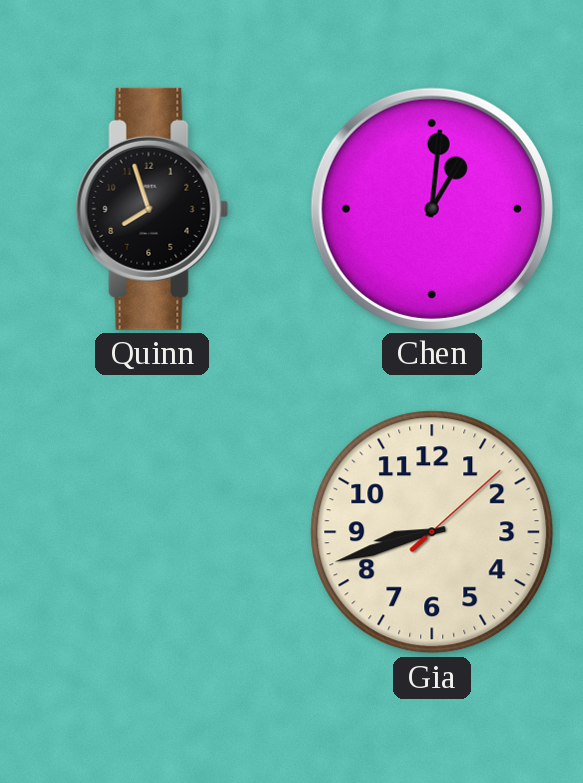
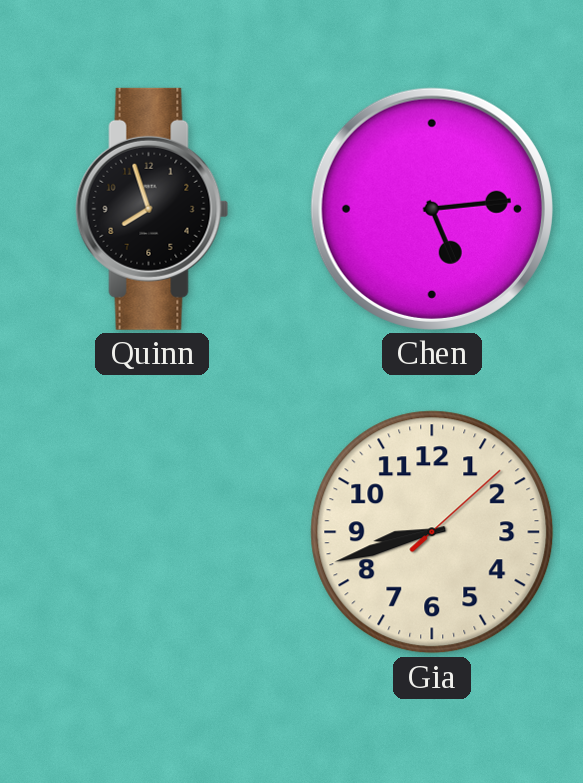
Chen: 1:01 -> 5:14 (432, 209)
